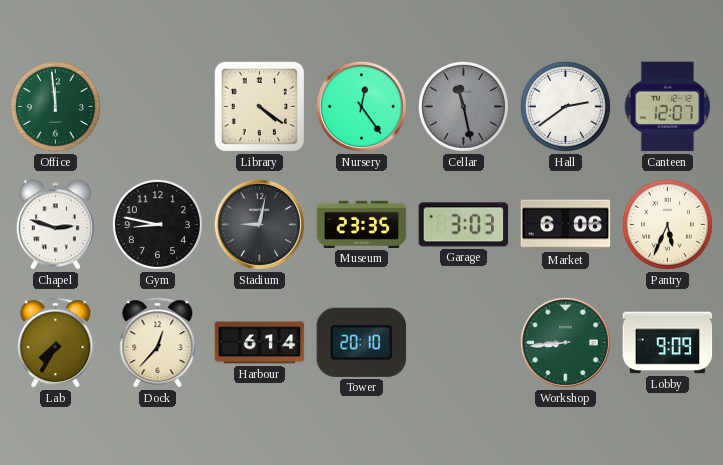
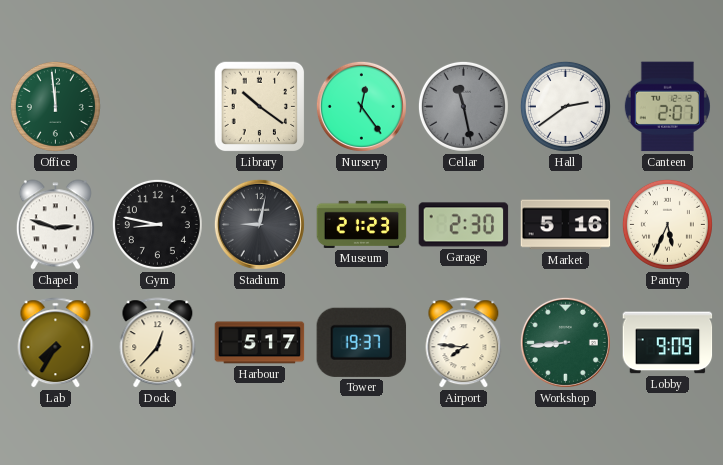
Library: 4:21 -> 10:21 (260, 107)
Canteen: 12:07 -> 2:07 (667, 107)
Museum: 23:35 -> 21:23 (362, 224)
Garage: 3:03 -> 2:30 (464, 225)
Market: 6:06 -> 5:16 (566, 225)
Harbour: 6:14 -> 5:17 (260, 343)
Tower: 20:10 -> 19:37 (362, 342)
Airport: none -> 7:46 (464, 343)
